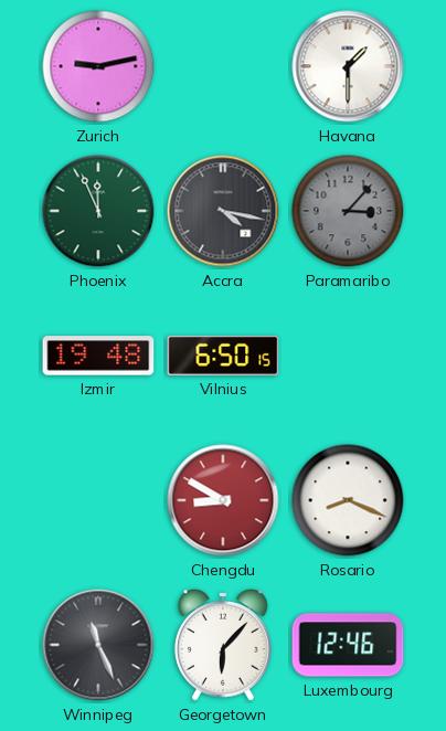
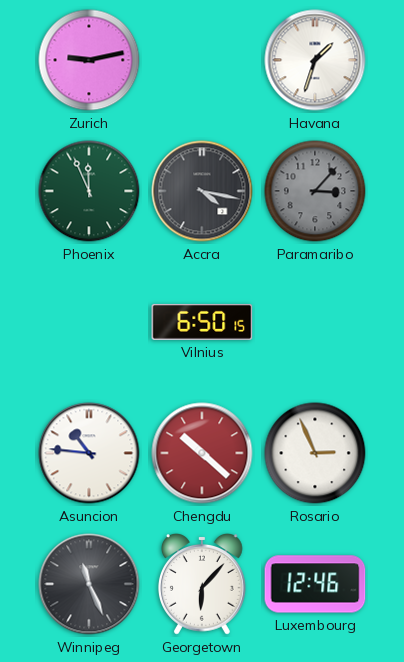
Havana: 1:30 -> 1:33 (315, 60)
Izmir: 19:48 -> none (98, 356)
Asuncion: none -> 10:46 (89, 453)
Chengdu: 8:50 -> 10:22 (202, 453)
Rosario: 8:19 -> 2:56 (315, 453)
